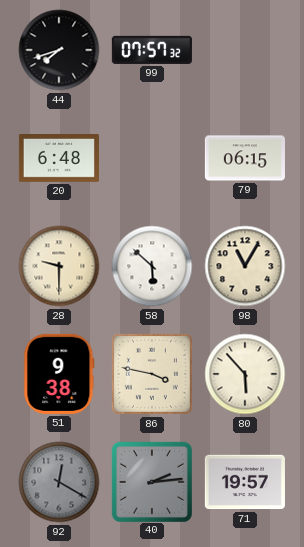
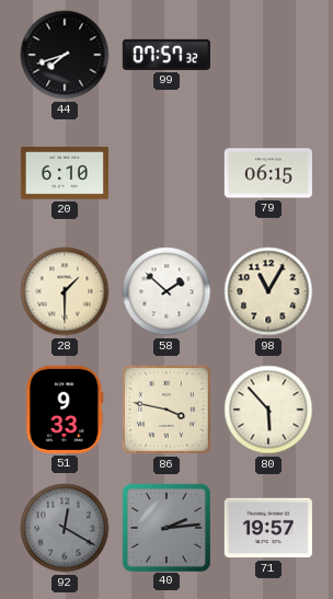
20: 6:48 -> 6:10 (65, 174)
28: 9:30 -> 1:30 (65, 291)
58: 5:52 -> 1:52 (166, 291)
51: 9:38 -> 9:33 (65, 410)
